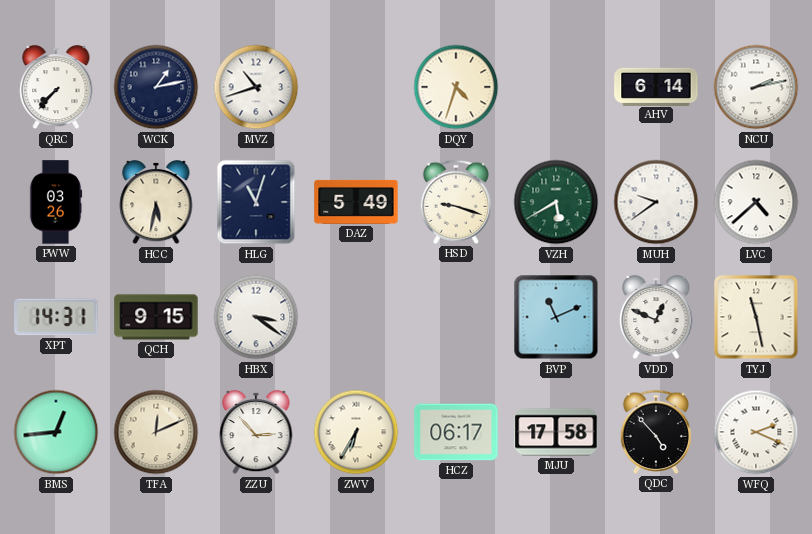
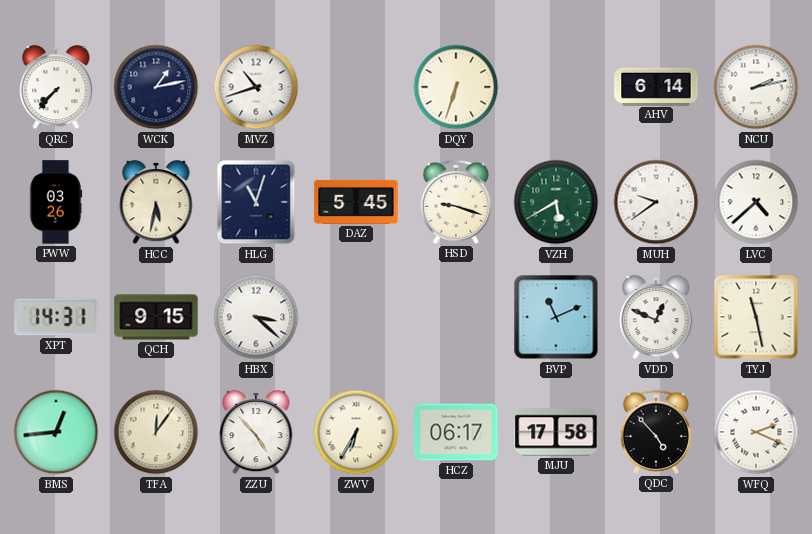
DQY: 4:33 -> 6:33 (456, 87)
DAZ: 5:49 -> 5:45 (356, 202)
HBX: 3:21 -> 3:22 (256, 317)
TFA: 12:11 -> 12:06 (156, 432)
ZZU: 2:53 -> 4:53 (256, 432)
